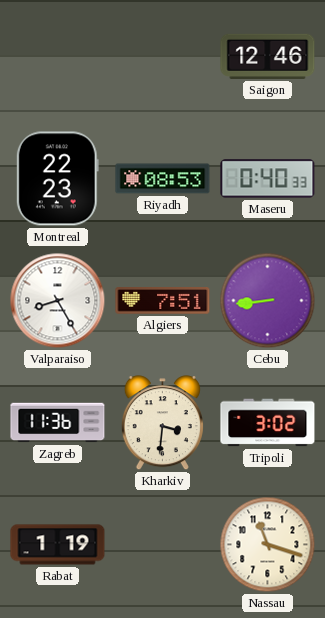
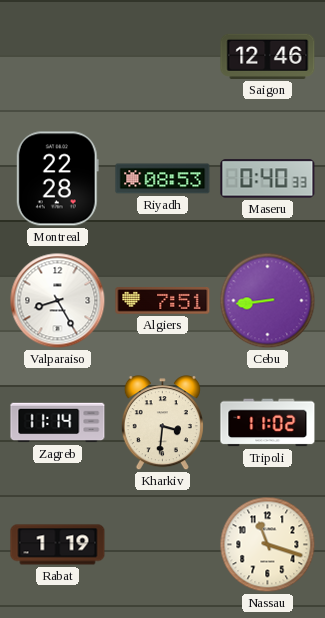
Montreal: 22:23 -> 22:28 (57, 179)
Zagreb: 11:36 -> 11:14 (58, 423)
Tripoli: 3:02 -> 11:02 (268, 423)
